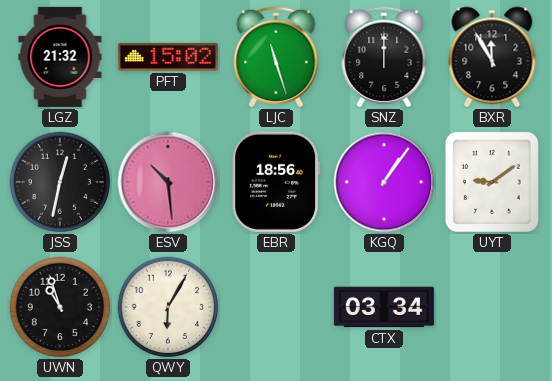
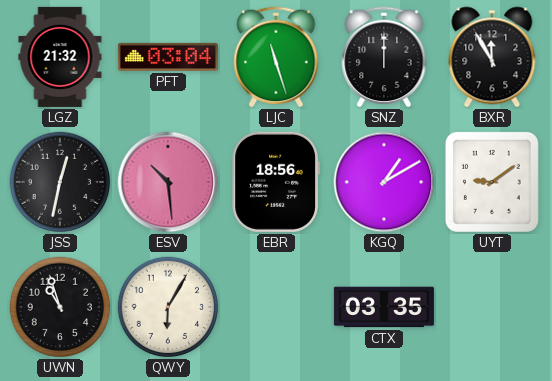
PFT: 15:02 -> 03:04 (168, 57)
KGQ: 1:06 -> 1:10 (384, 182)
CTX: 03:34 -> 03:35 (384, 307)
